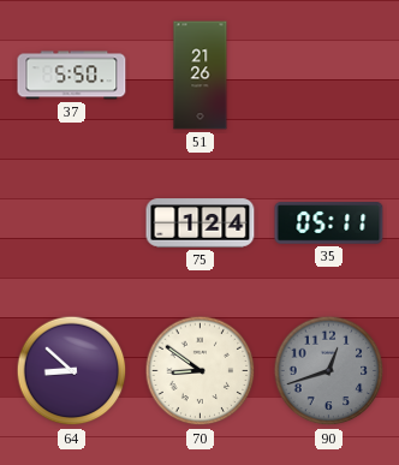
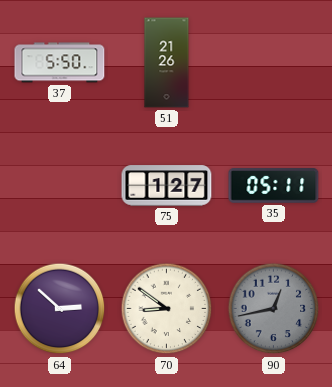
75: 1:24 -> 1:27 (167, 186)
64: 8:52 -> 2:52 (60, 309)
90: 12:42 -> 12:43 (274, 309)
